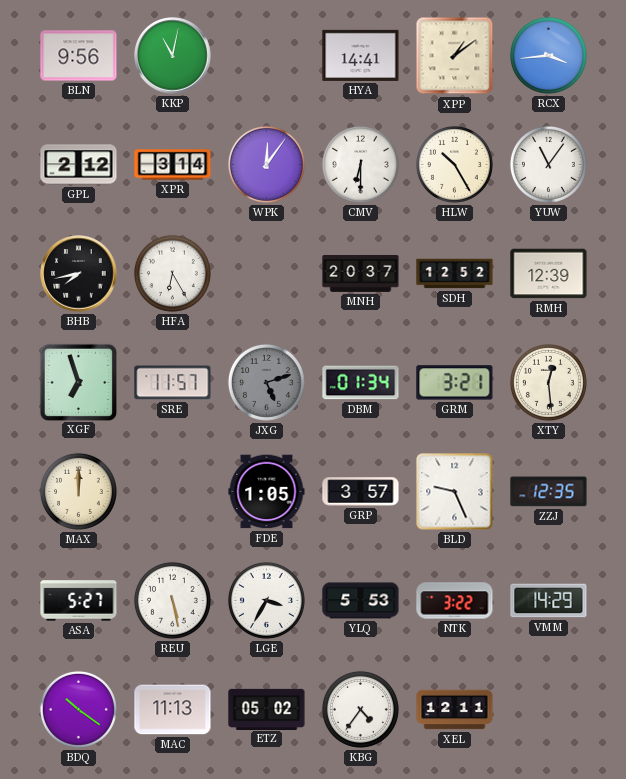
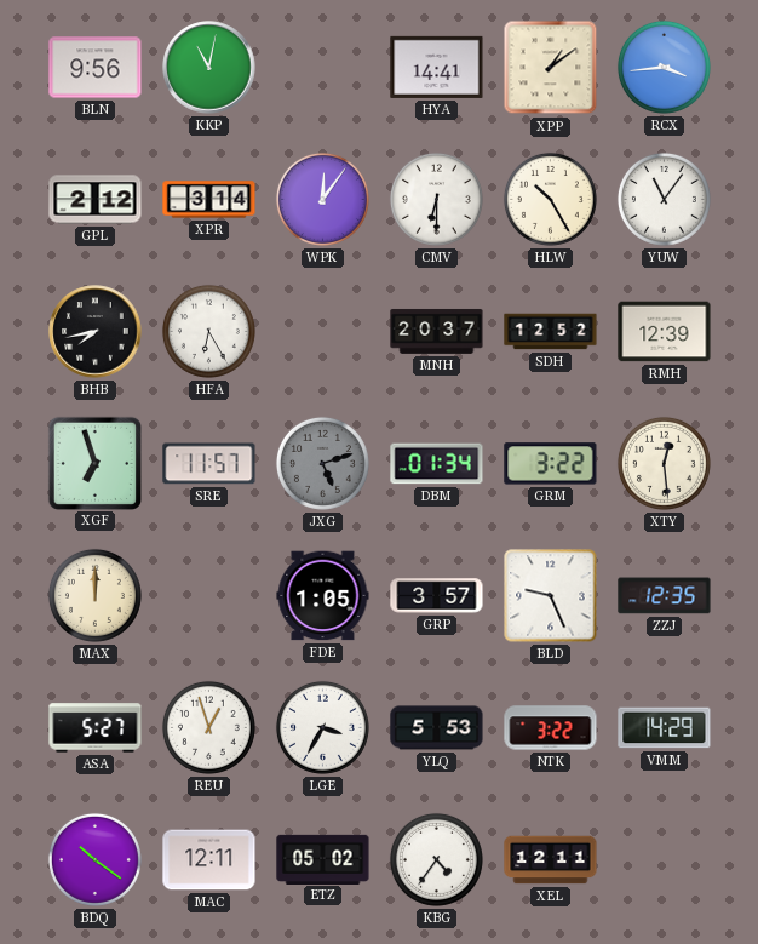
GRM: 3:21 -> 3:22 (551, 464)
REU: 5:28 -> 12:57 (208, 727)
MAC: 11:13 -> 12:11 (209, 860)
